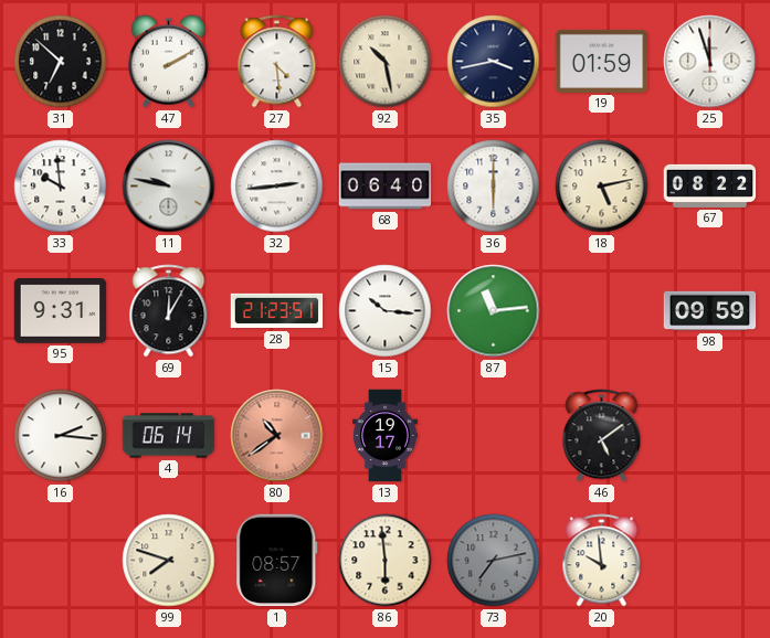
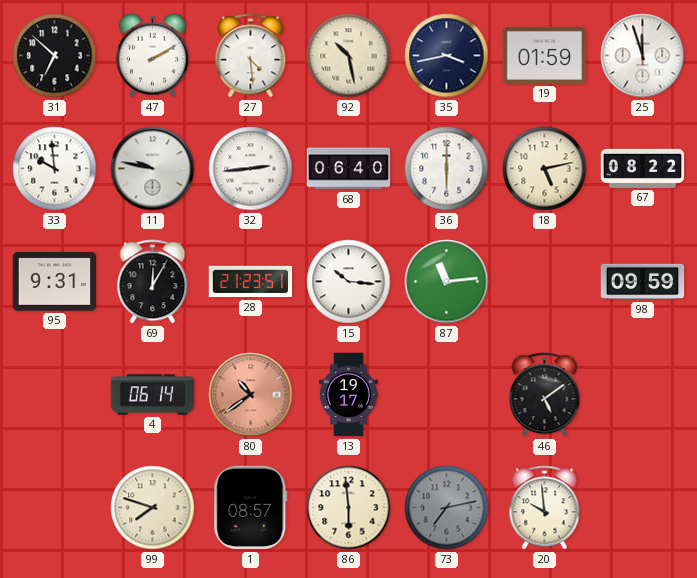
16: 2:16 -> none (61, 436)
